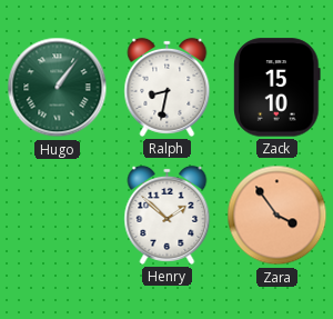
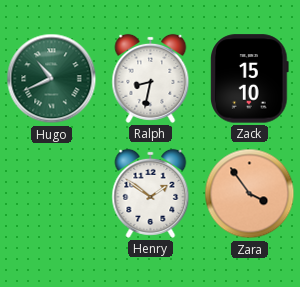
Hugo: 1:06 -> 10:41 (52, 79)
Henry: 1:52 -> 1:51 (151, 193)
